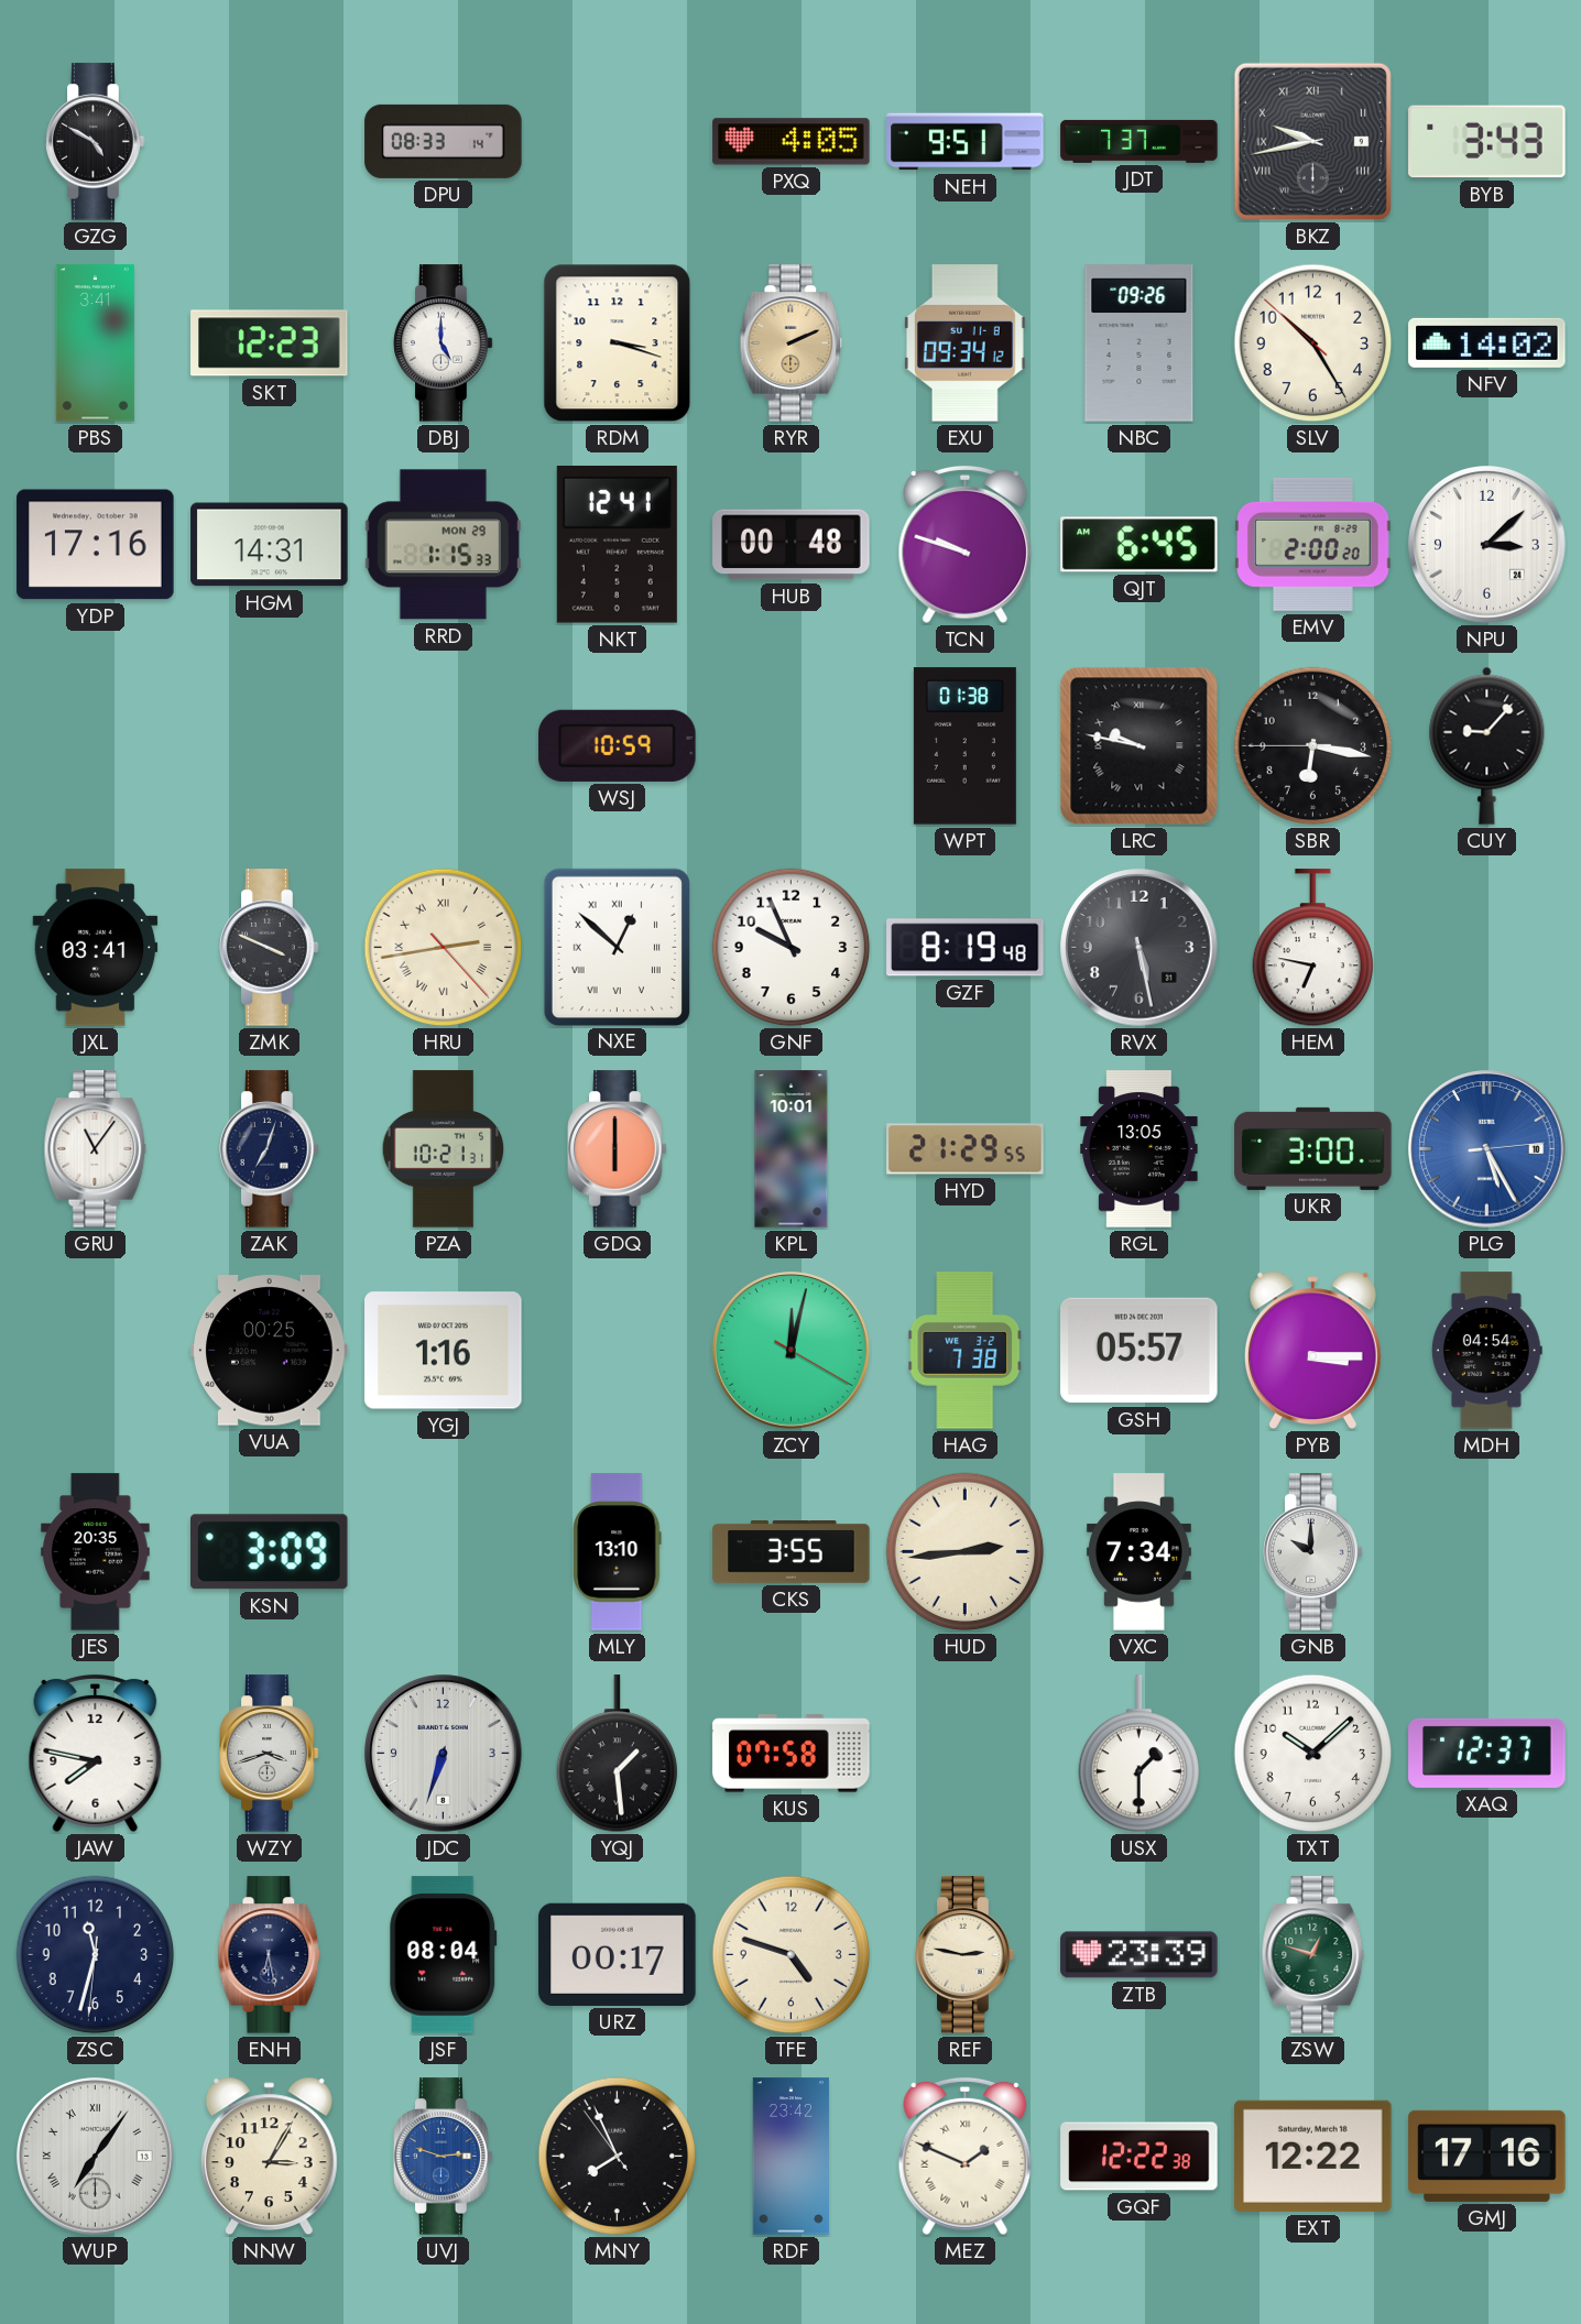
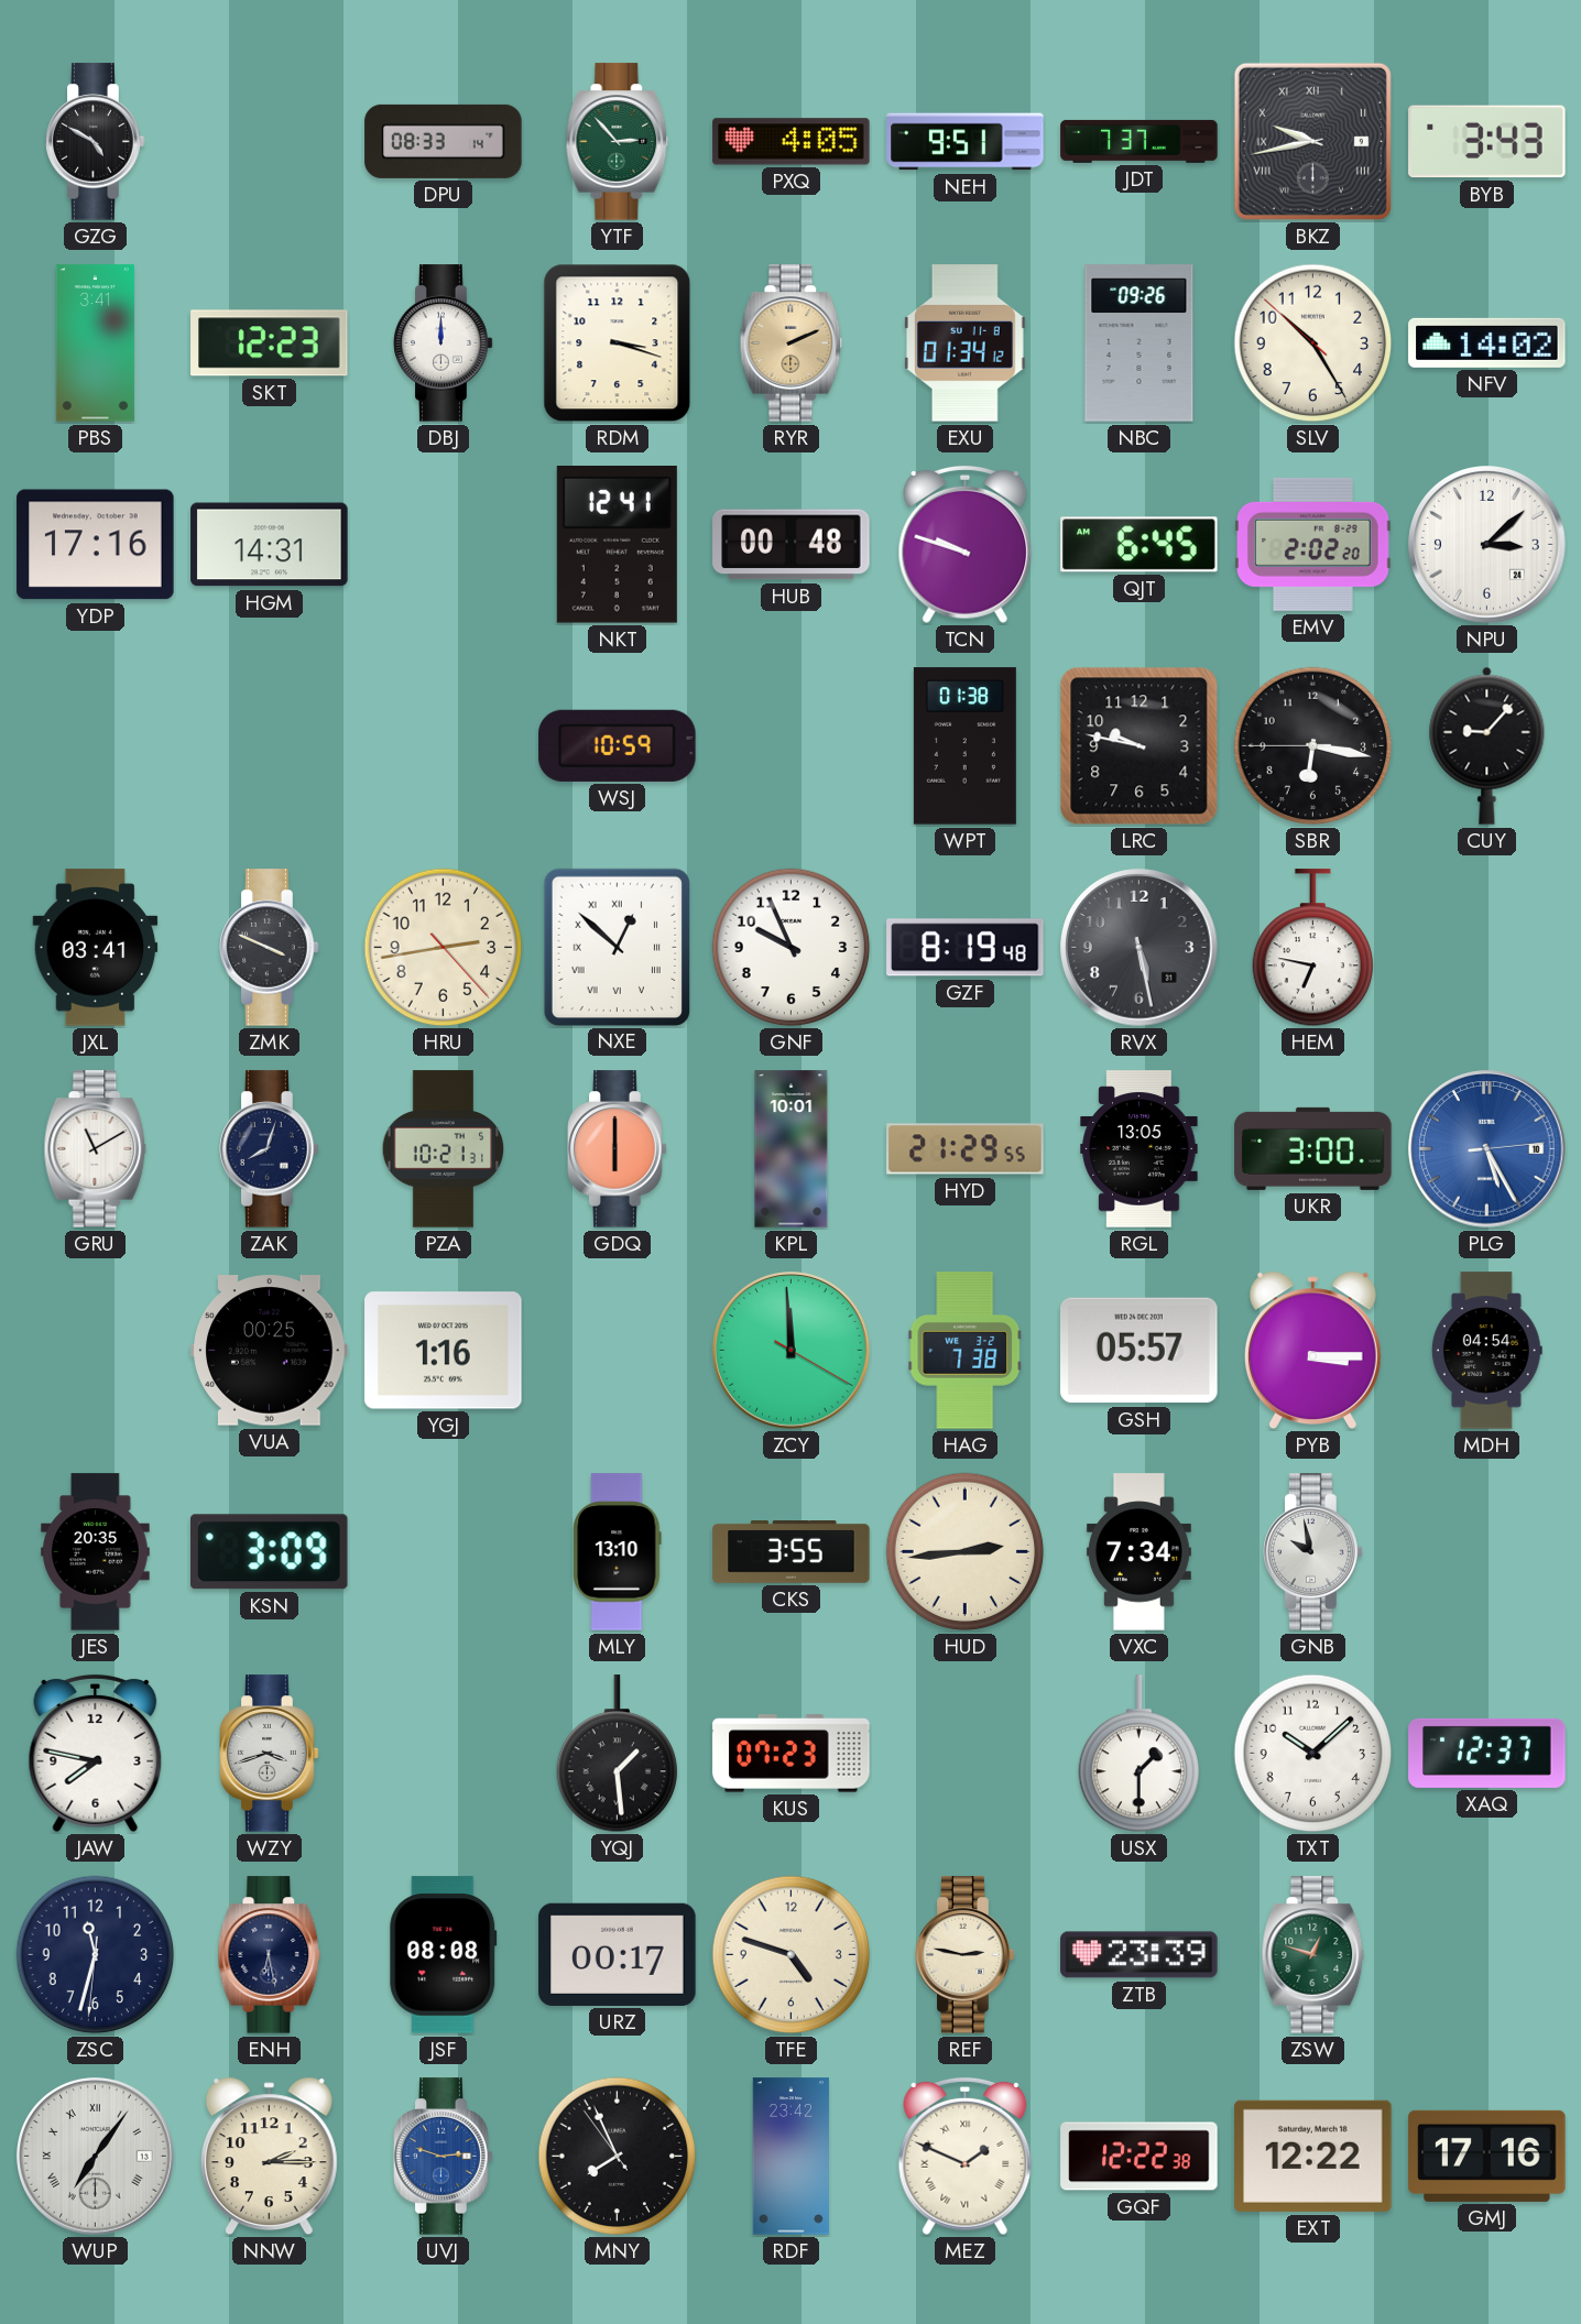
YTF: none -> 2:53 (618, 142)
DBJ: 5:00 -> 12:00 (444, 343)
EXU: 09:34 -> 01:34 (964, 343)
RRD: 1:15 -> none (443, 545)
EMV: 2:00 -> 2:02 (1313, 544)
LRC numerals: Roman -> Arabic (1140, 746)
HRU numerals: Roman -> Arabic (444, 948)
GRU: 11:06 -> 11:10 (96, 1149)
ZAK: 7:03 -> 8:03 (270, 1149)
ZCY: 12:02 -> 11:59 (792, 1351)
GNB: 10:00 -> 9:58 (1313, 1552)
JDC: 6:33 -> none (444, 1754)
KUS: 07:58 -> 07:23 (792, 1754)
JSF: 08:04 -> 08:08 (444, 1955)
NNW: 3:05 -> 2:15 (269, 2157)
